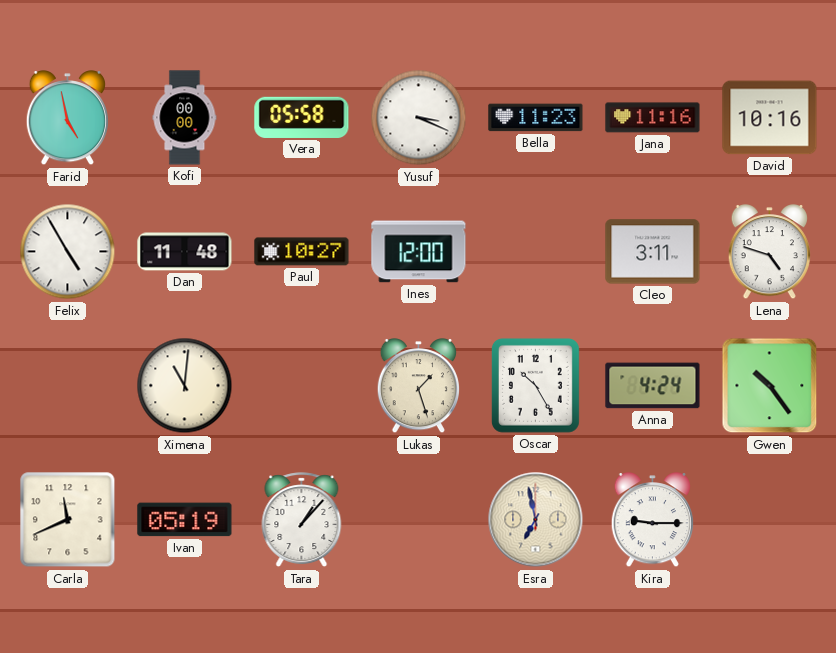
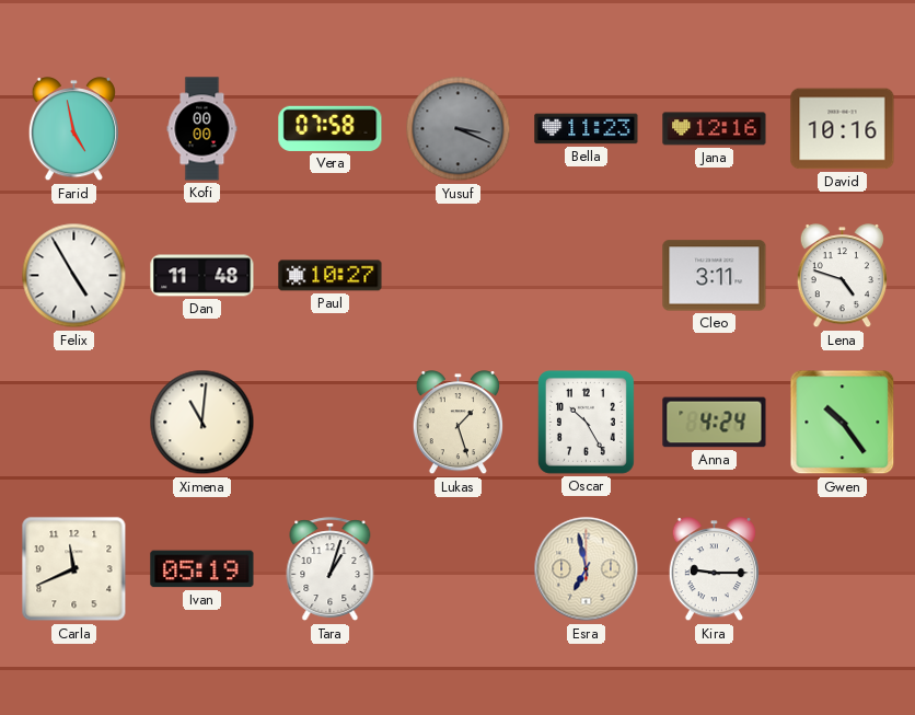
Vera: 05:58 -> 07:58 (331, 128)
Yusuf dial: white -> grey (459, 129)
Jana: 11:16 -> 12:16 (715, 129)
Ines: 12:00 -> none (419, 252)
Tara: 1:07 -> 1:03 (331, 569)
